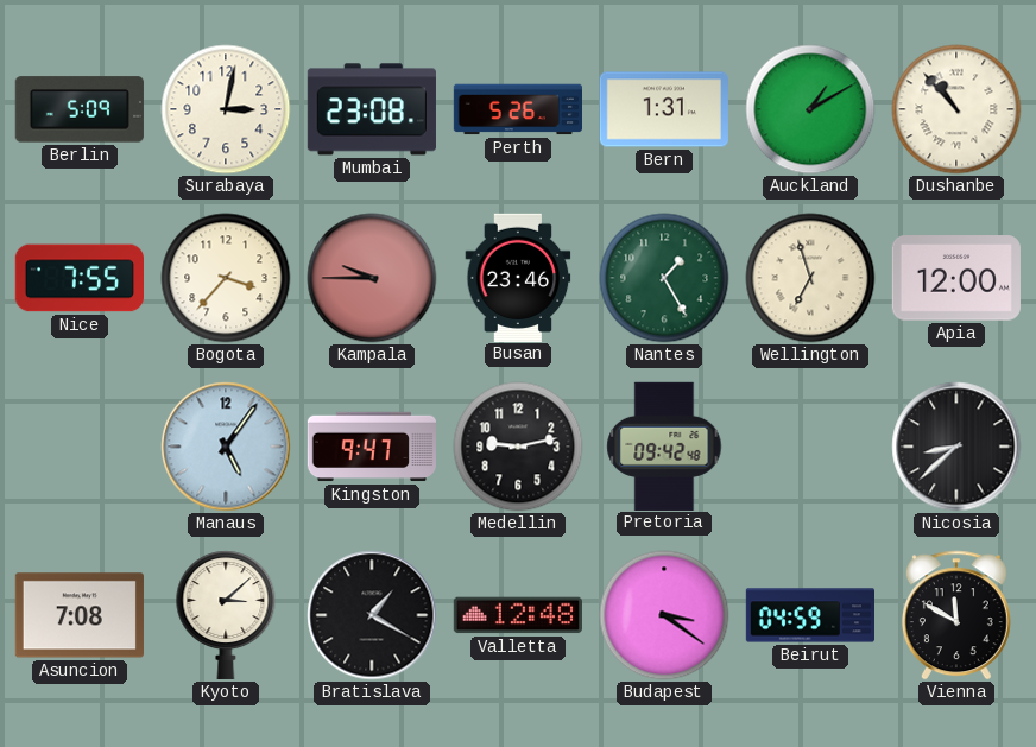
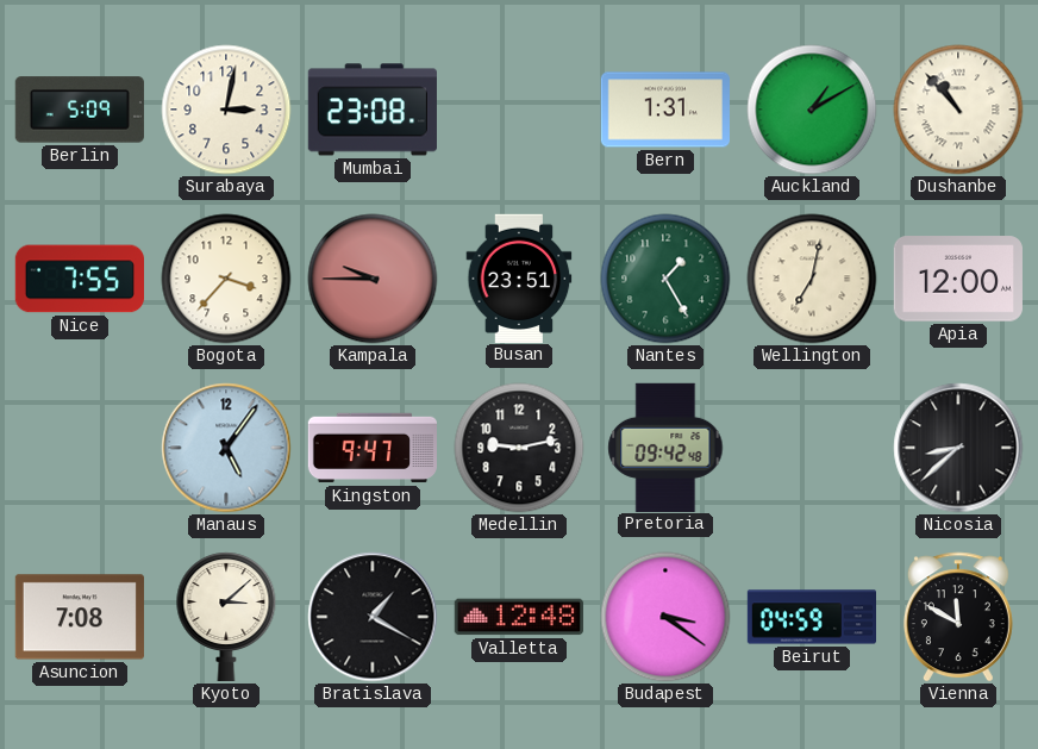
Perth: 5:26 -> none (517, 109)
Busan: 23:46 -> 23:51 (519, 277)
Wellington: 6:57 -> 7:02 (812, 279)
